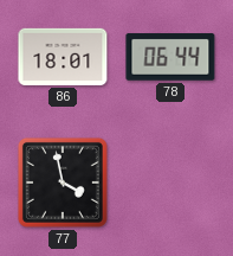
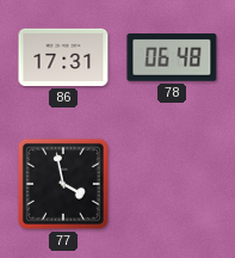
86: 18:01 -> 17:31 (63, 57)
78: 06:44 -> 06:48 (172, 57)
